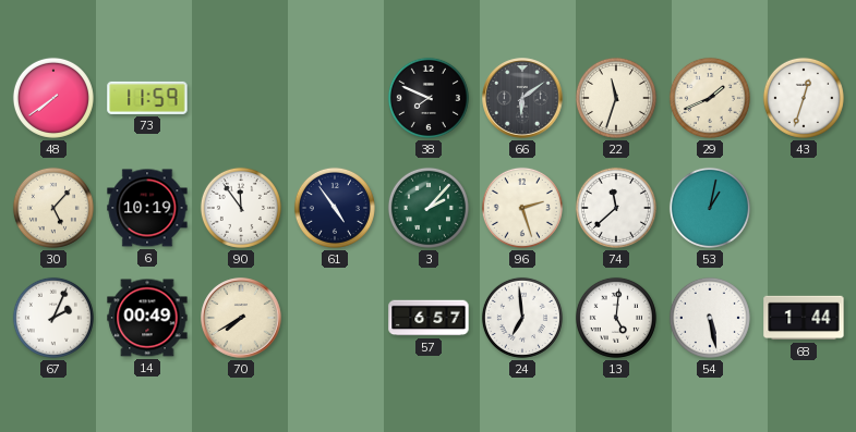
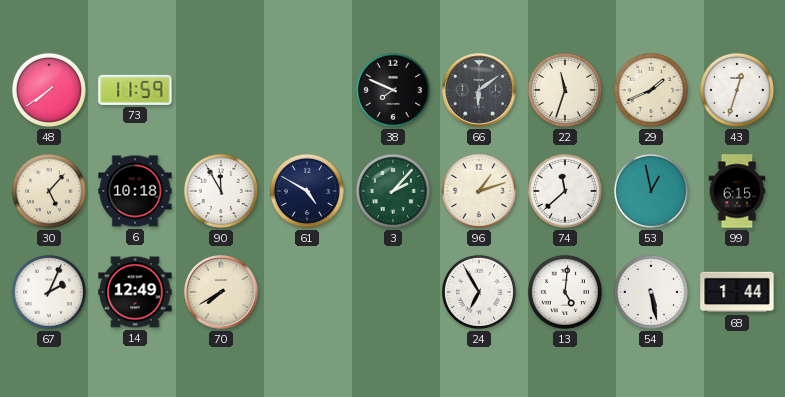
6: 10:19 -> 10:18 (135, 191)
90: 11:54 -> 11:55 (221, 191)
61: 4:54 -> 4:50 (307, 191)
96: 2:27 -> 1:12 (479, 191)
53: 1:02 -> 12:58 (651, 191)
99: none -> 6:15 (737, 191)
14: 00:49 -> 12:49 (135, 292)
57: 6:57 -> none (429, 318)
24: 6:59 -> 6:55 (479, 292)
